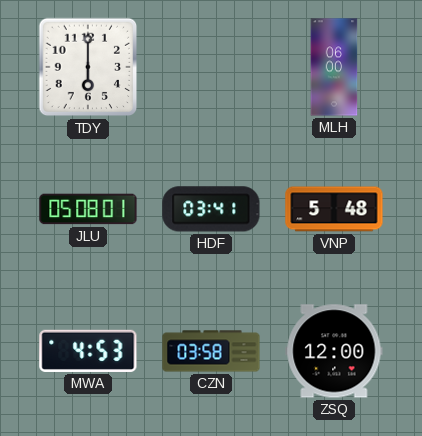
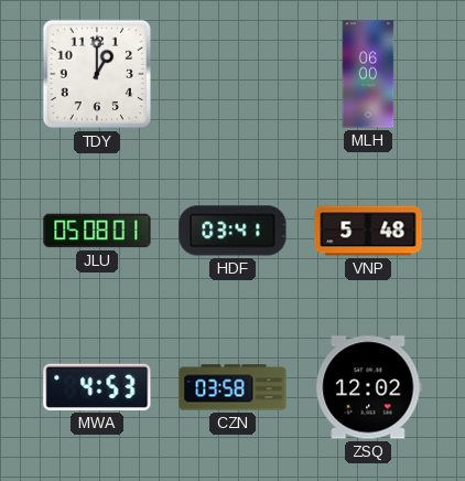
TDY: 6:00 -> 1:00 (97, 74)
ZSQ: 12:00 -> 12:02 (368, 387)
